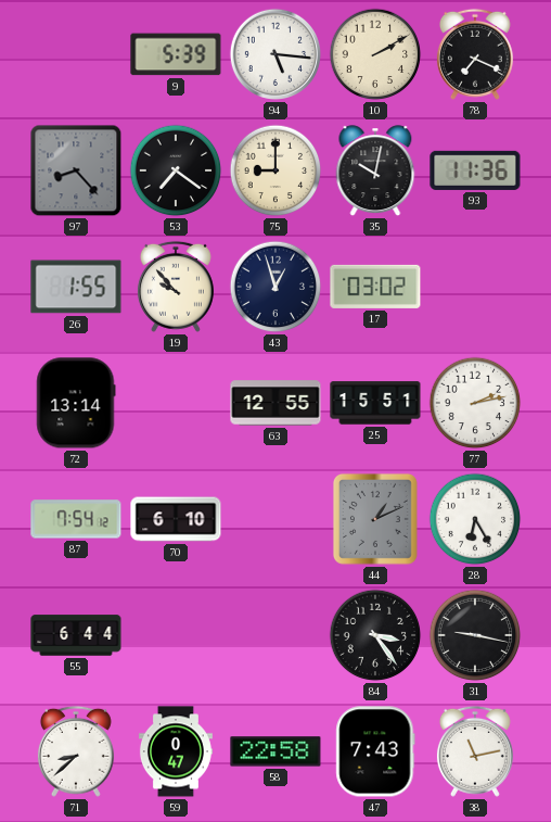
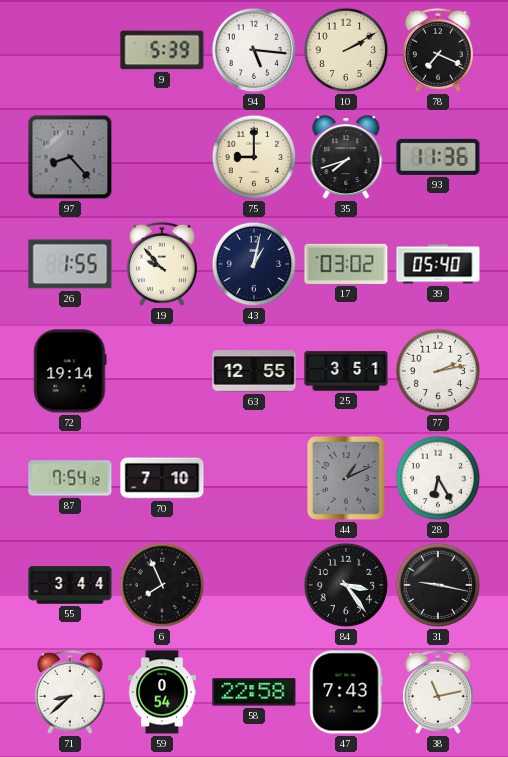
53: 7:21 -> none (176, 170)
35: 10:02 -> 7:42 (346, 158)
43: 12:57 -> 1:02 (254, 264)
39: none -> 05:40 (438, 264)
72: 13:14 -> 19:14 (70, 371)
25: 15:51 -> 3:51 (346, 371)
70: 6:10 -> 7:10 (162, 478)
55: 6:44 -> 3:44 (70, 585)
6: none -> 7:56 (162, 585)
59: 0:47 -> 0:54 (162, 692)
